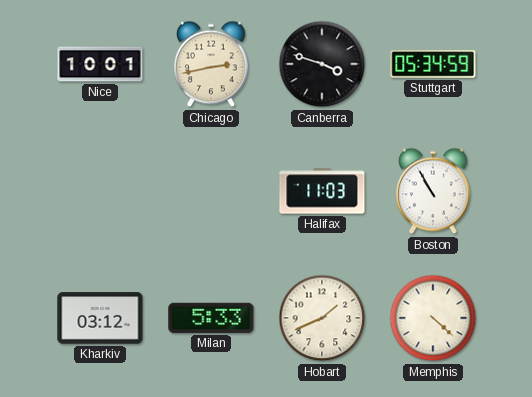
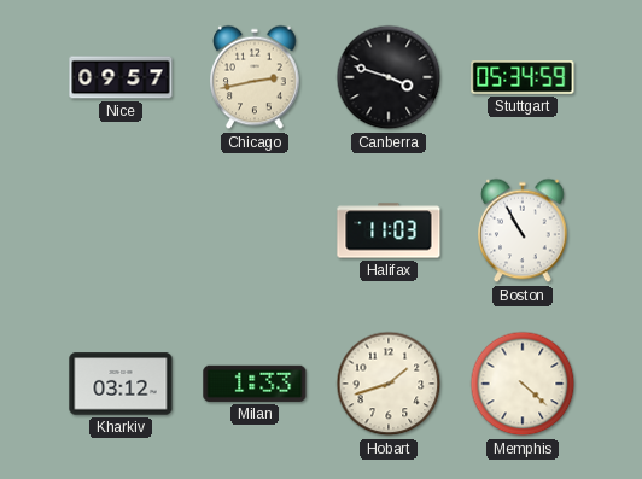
Nice: 10:01 -> 09:57 (121, 77)
Milan: 5:33 -> 1:33 (255, 384)
Hobart: 1:41 -> 1:42 (389, 384)
